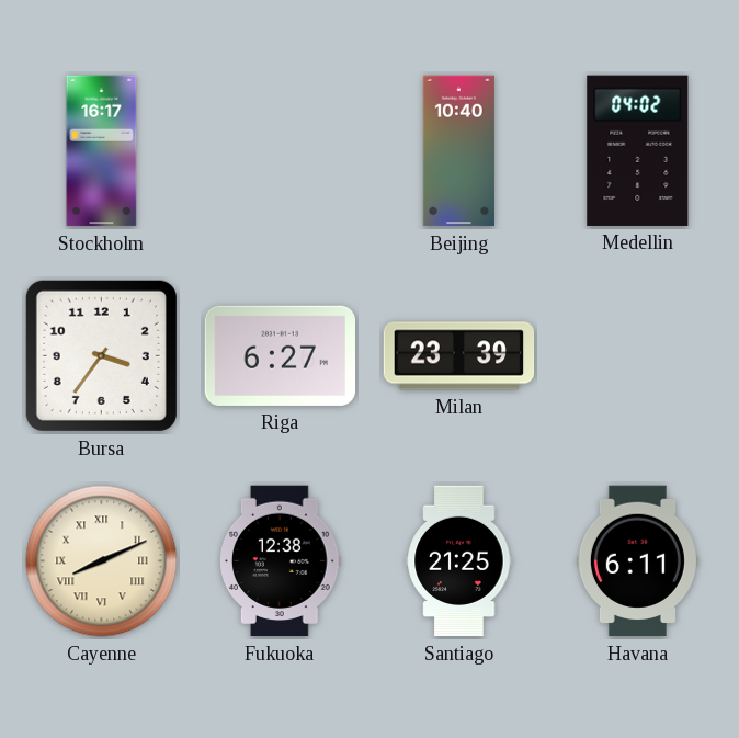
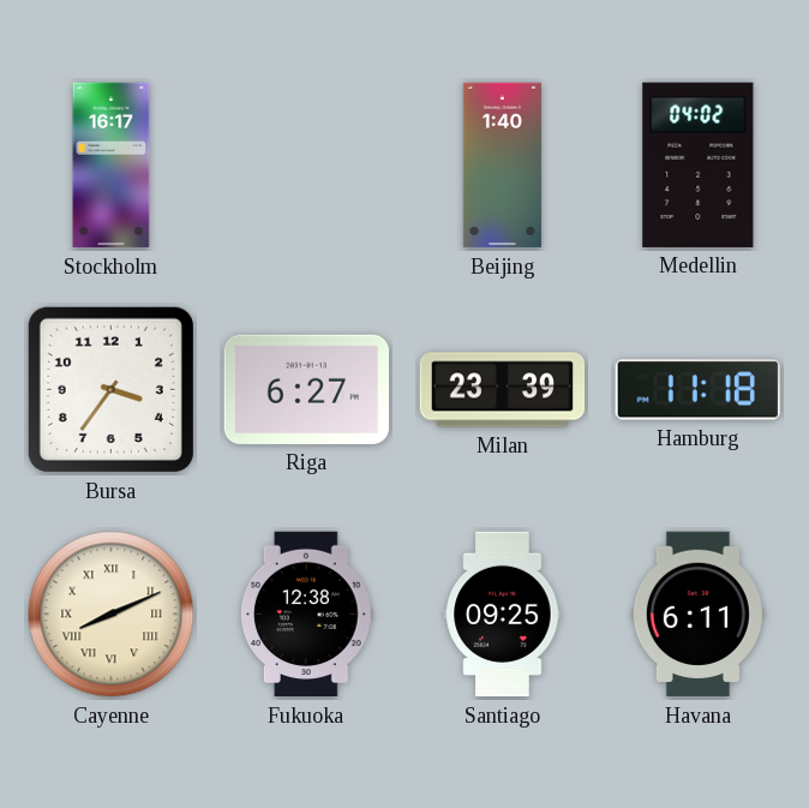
Beijing: 10:40 -> 1:40 (502, 166)
Hamburg: none -> 11:18 (697, 390)
Santiago: 21:25 -> 09:25 (503, 615)
